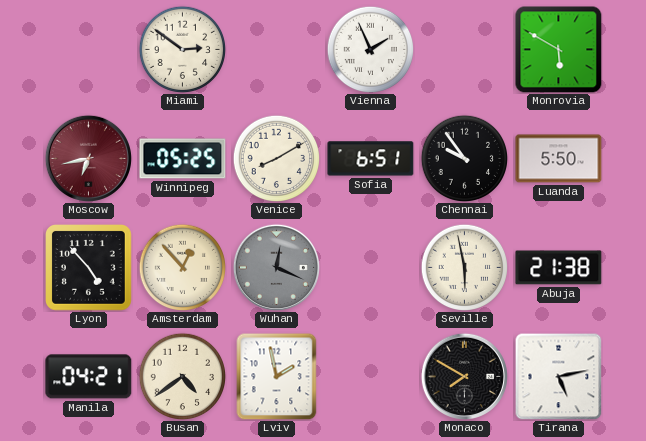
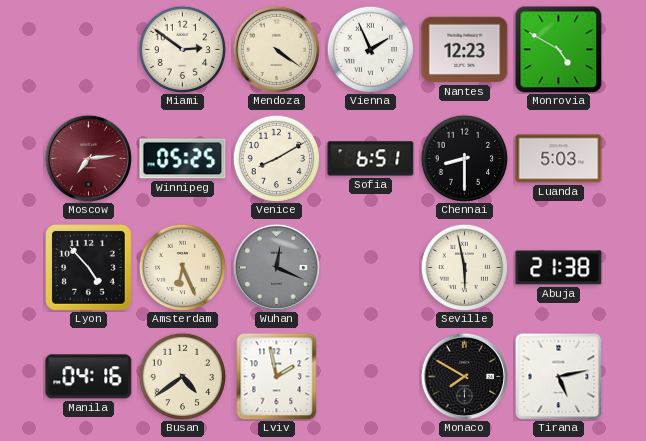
Mendoza: none -> 4:21 (276, 49)
Nantes: none -> 12:23 (465, 50)
Monrovia: 5:50 -> 4:50 (559, 50)
Moscow: 6:43 -> 7:14 (88, 158)
Chennai: 9:54 -> 8:30 (464, 158)
Luanda: 5:50 -> 5:03 (559, 159)
Amsterdam: 12:53 -> 6:26 (182, 267)
Manila: 04:21 -> 04:16 (89, 377)
